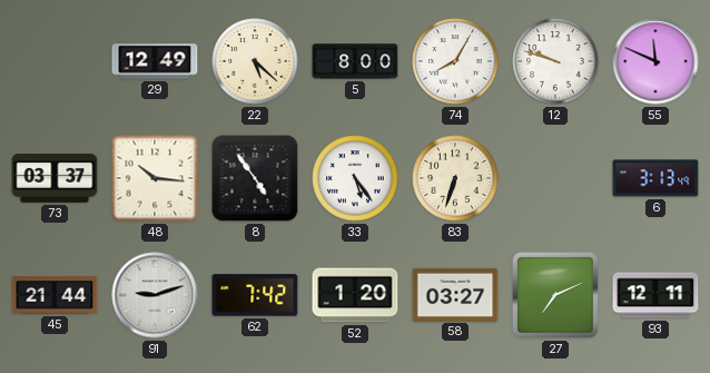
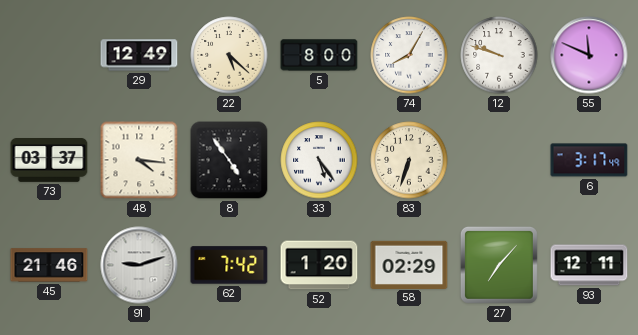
48: 10:16 -> 4:16 (139, 160)
6: 3:13 -> 3:17 (589, 160)
45: 21:44 -> 21:46 (49, 265)
58: 03:27 -> 02:29 (409, 264)
27: 7:11 -> 7:07 (499, 265)
